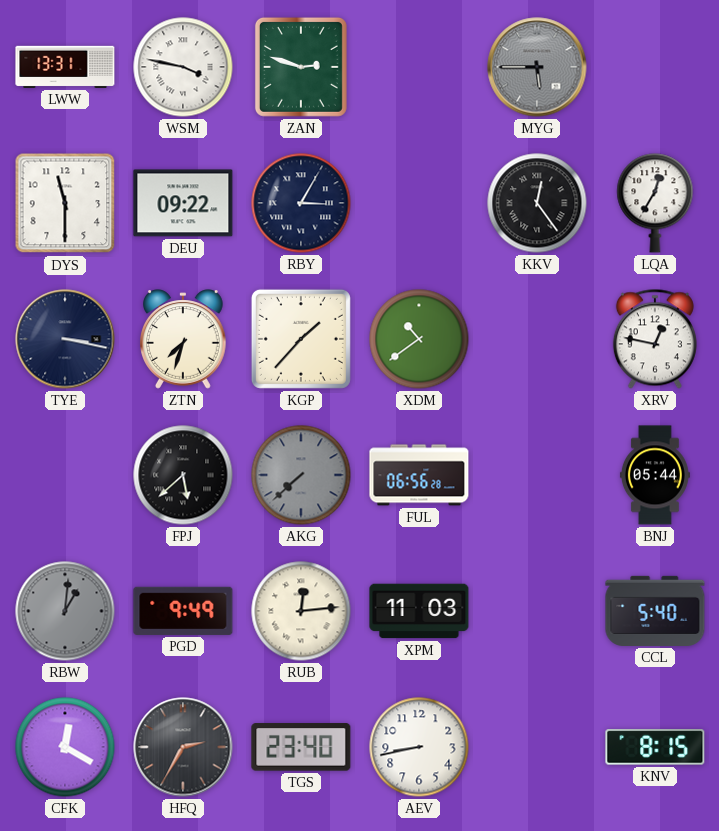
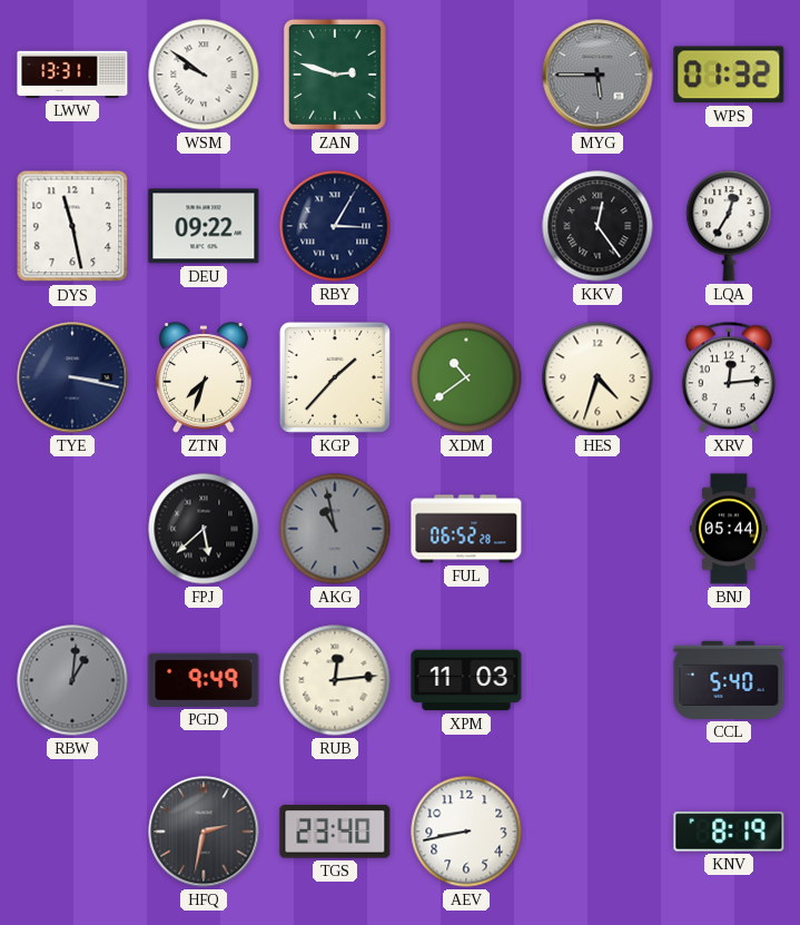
WSM: 3:47 -> 9:51 (204, 75)
WPS: none -> 01:32 (729, 75)
DYS: 11:30 -> 11:28 (72, 226)
HES: none -> 4:33 (597, 377)
XRV: 12:47 -> 12:14 (729, 377)
AKG: 7:38 -> 10:58 (335, 529)
FUL: 06:56 -> 06:52 (466, 529)
CFK: 12:20 -> none (65, 747)
HFQ: 2:35 -> 2:32 (204, 831)
KNV: 8:15 -> 8:19 (729, 831)
